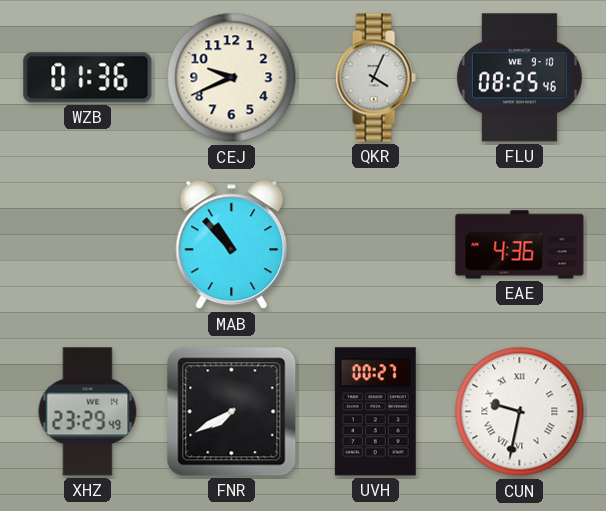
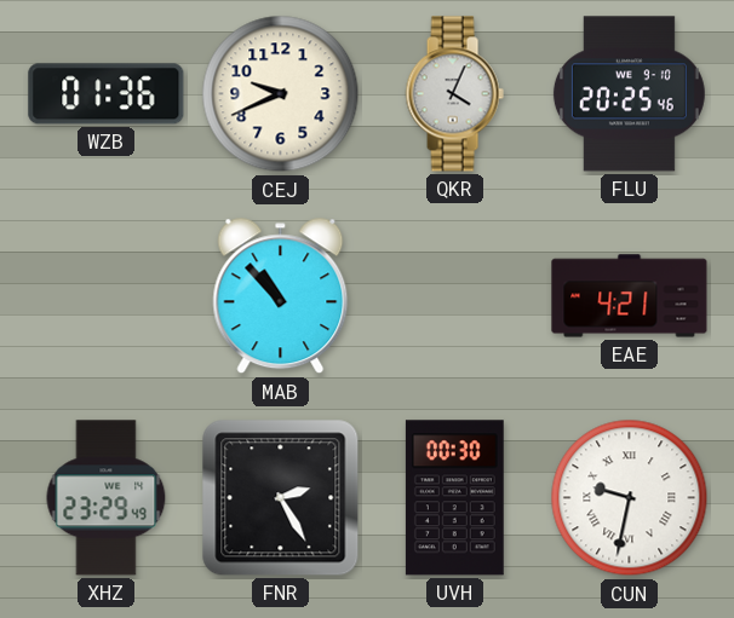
FLU: 08:25 -> 20:25 (629, 94)
EAE: 4:36 -> 4:21 (630, 296)
FNR: 7:40 -> 2:25 (281, 498)
UVH: 00:27 -> 00:30 (454, 498)
